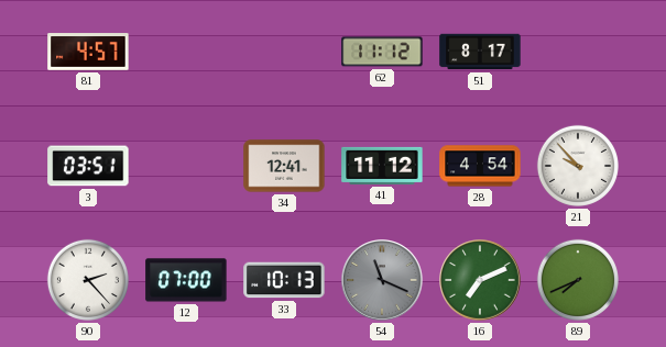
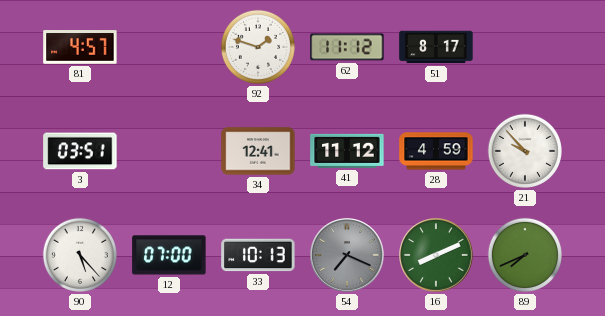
92: none -> 1:48 (258, 47)
28: 4:54 -> 4:59 (436, 151)
90: 2:23 -> 5:23 (80, 255)
54: 11:19 -> 7:19 (347, 255)
16: 7:11 -> 8:11 (436, 255)
